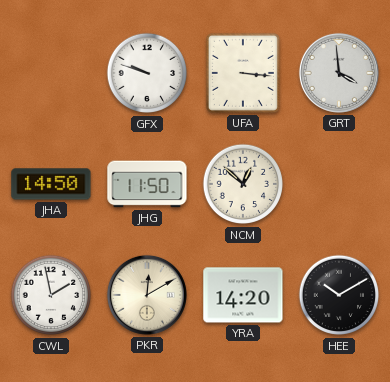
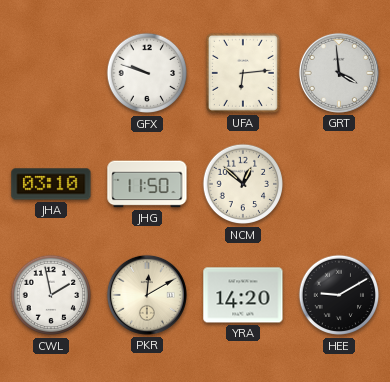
UFA: 3:16 -> 6:14 (243, 73)
JHA: 14:50 -> 03:10 (51, 184)
HEE: 10:10 -> 9:10 (339, 295)
